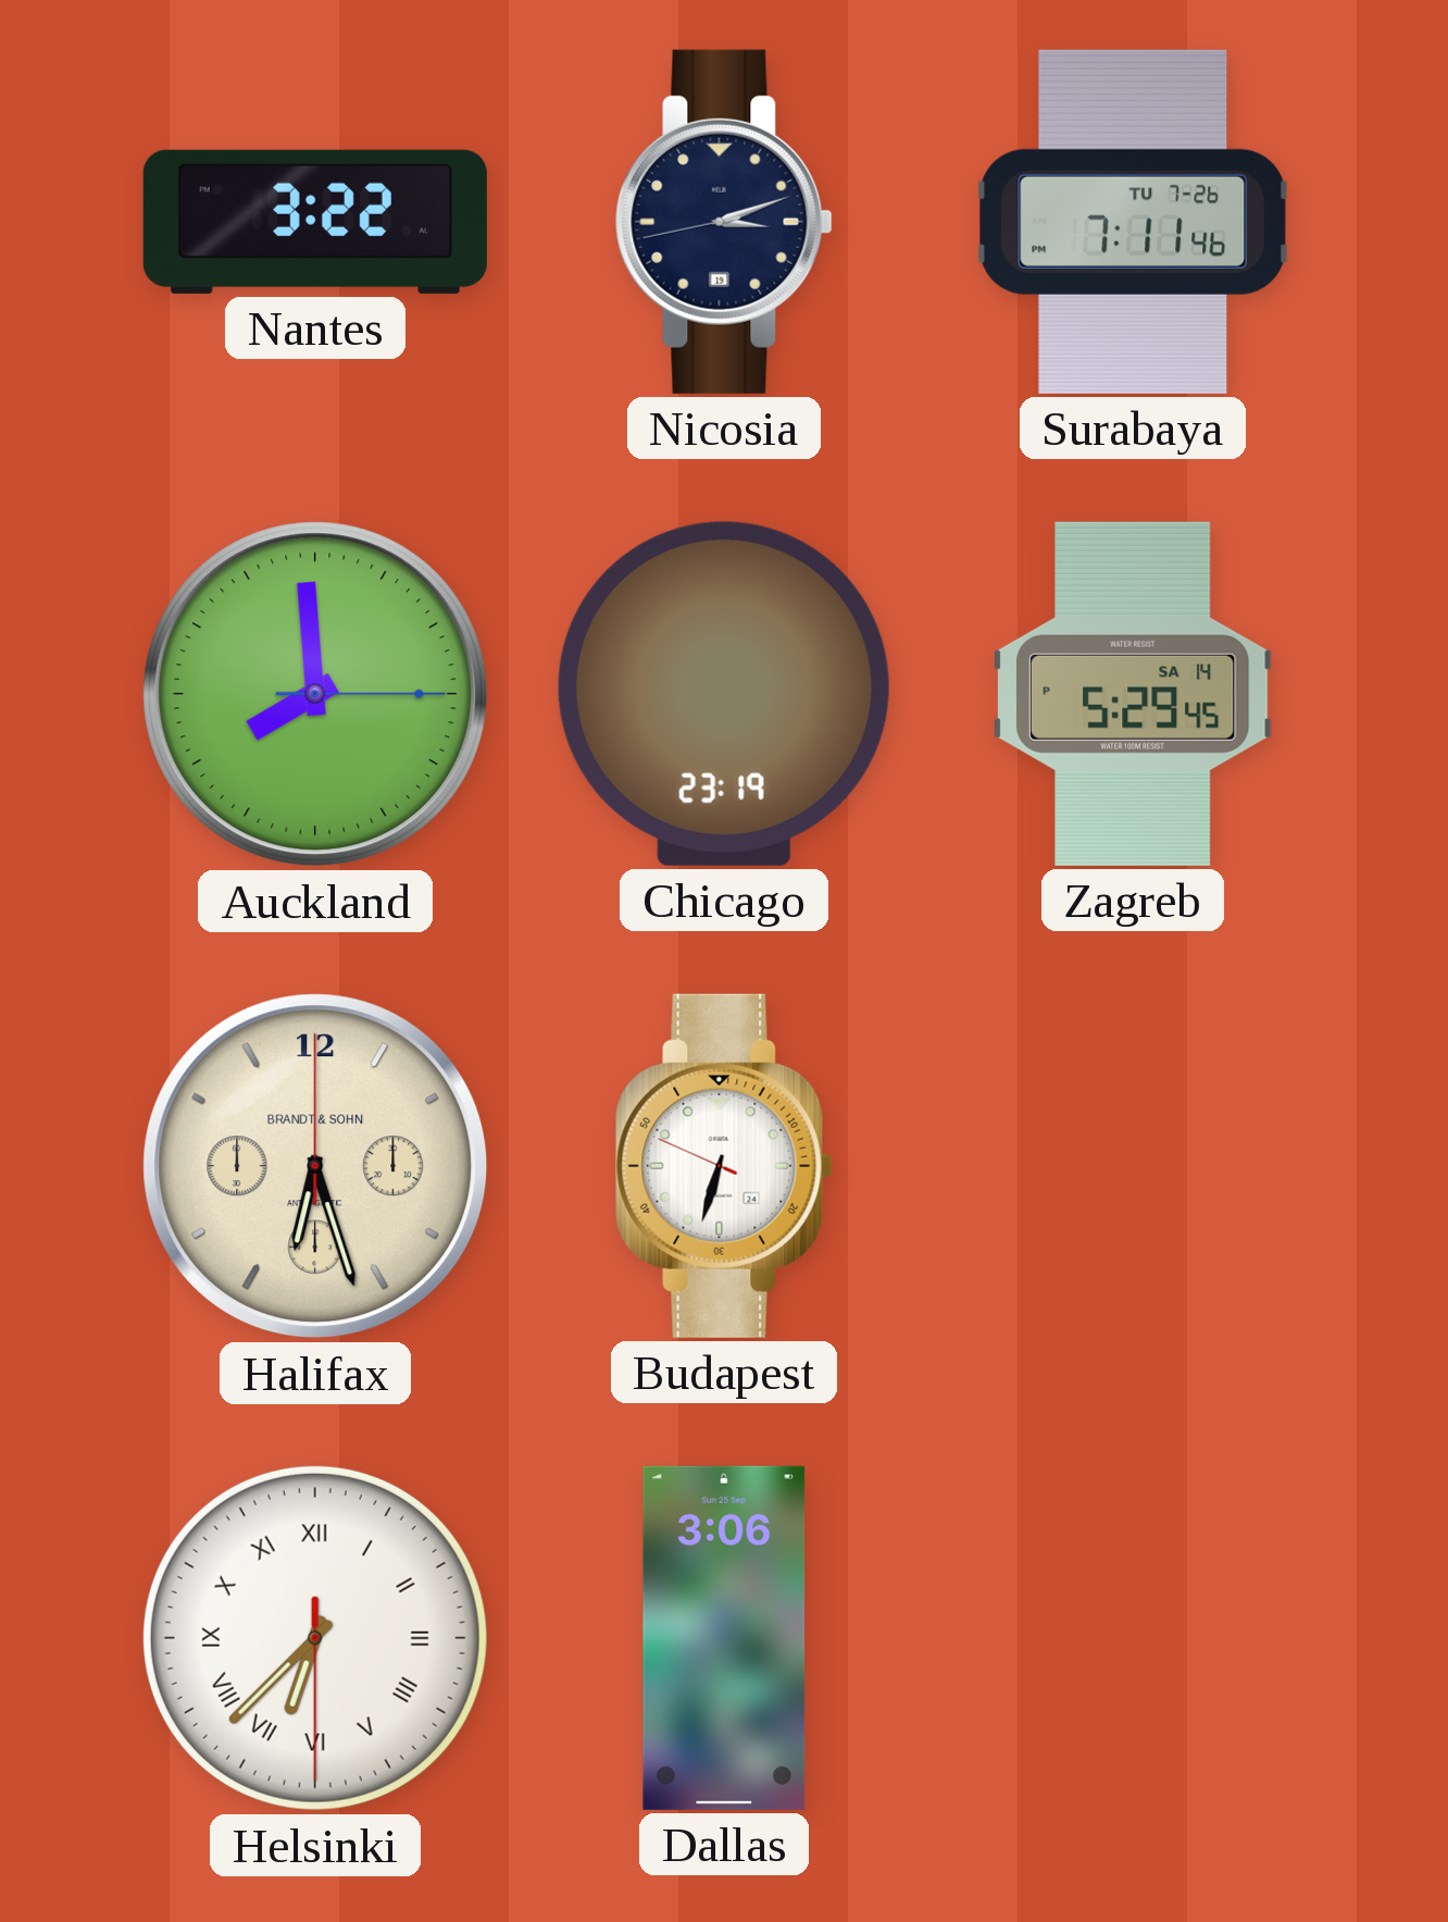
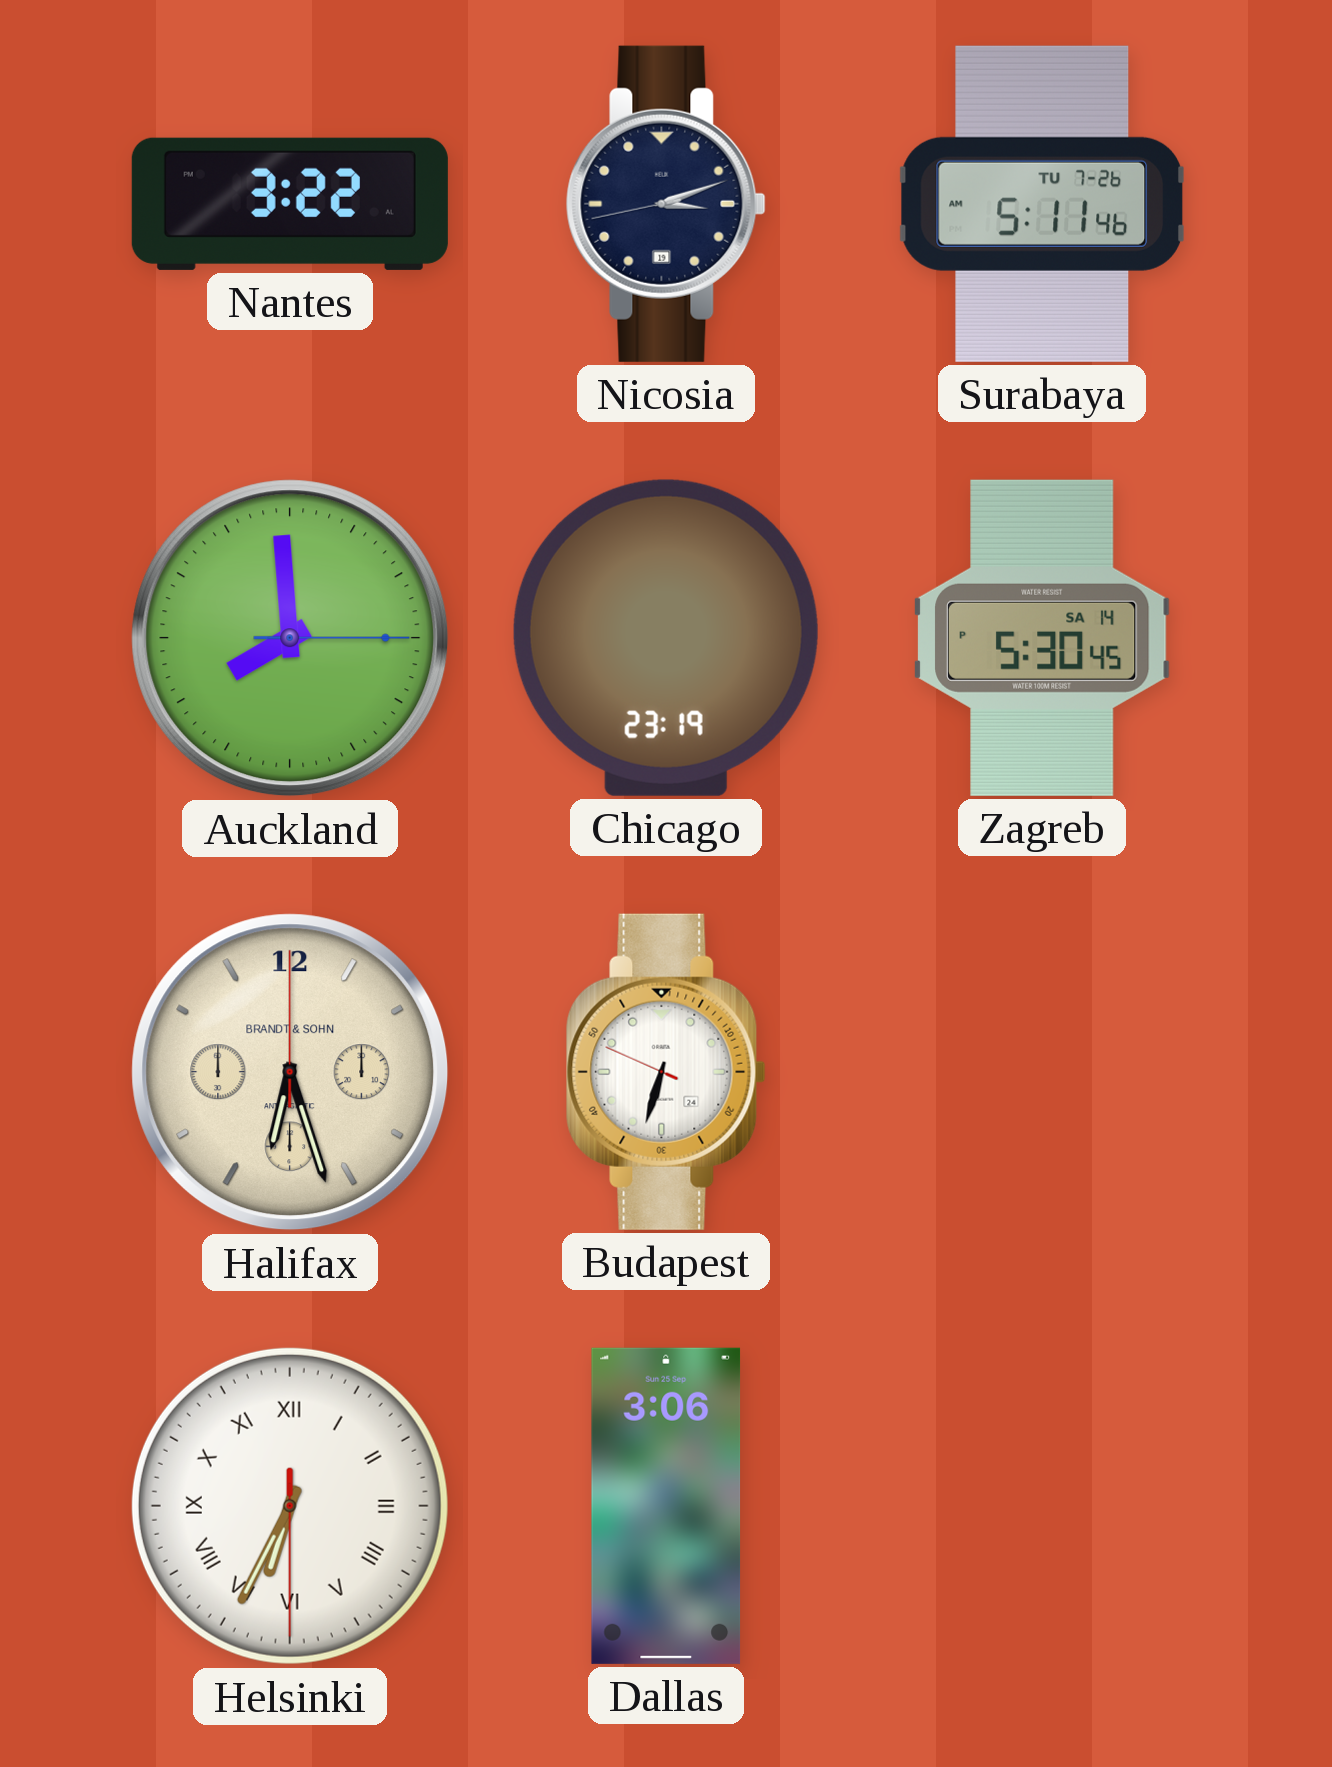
Surabaya: 7:11 -> 5:11 (1041, 204)
Zagreb: 5:29 -> 5:30 (1043, 638)
Helsinki: 6:37 -> 6:34 (290, 1506)
